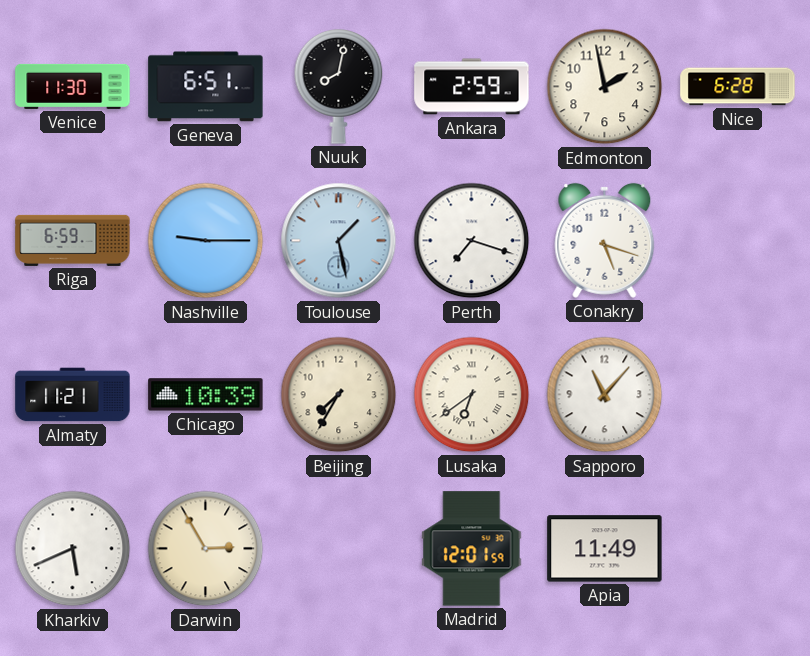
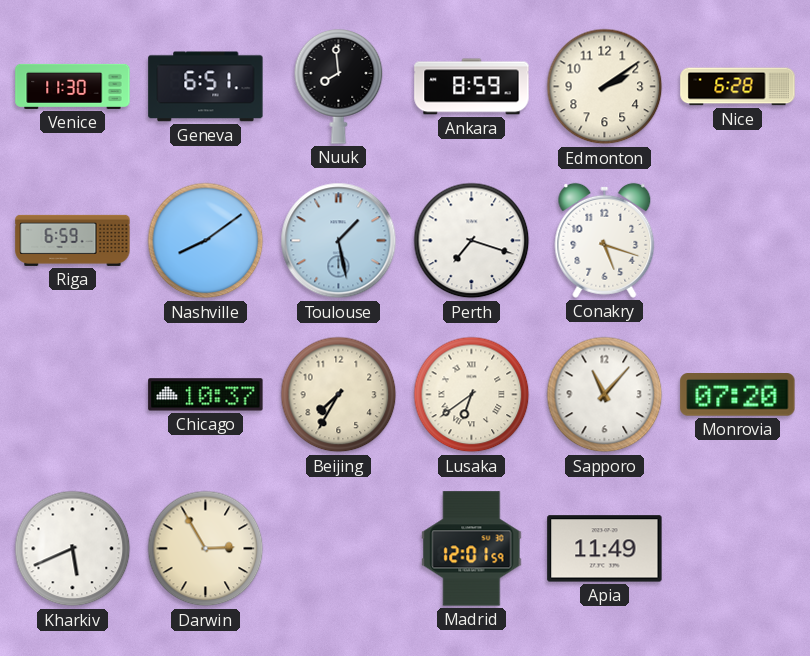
Nuuk: 8:02 -> 7:59 (339, 87)
Ankara: 2:59 -> 8:59 (472, 87)
Edmonton: 1:58 -> 2:09 (605, 87)
Nashville: 9:15 -> 8:09 (206, 241)
Almaty: 11:21 -> none (73, 395)
Chicago: 10:39 -> 10:37 (206, 395)
Monrovia: none -> 07:20 (738, 395)
